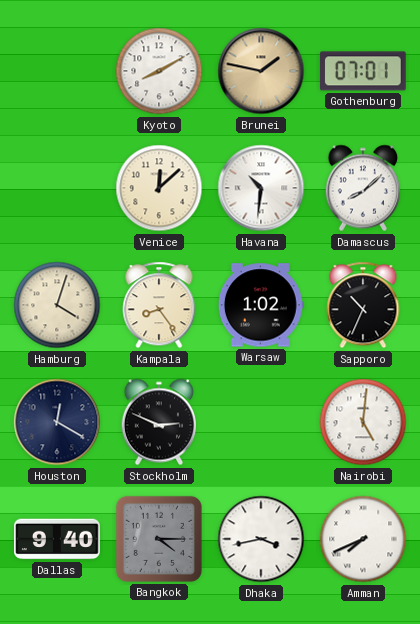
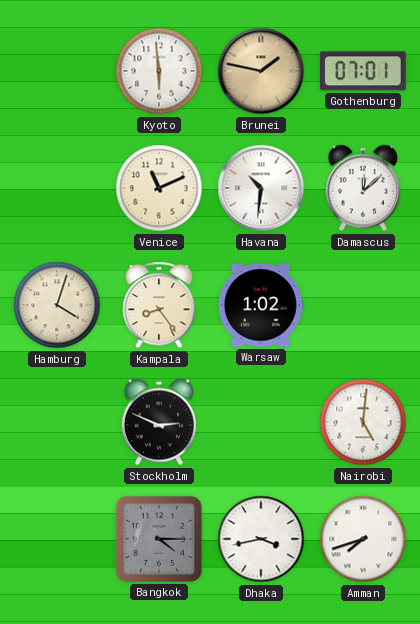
Kyoto: 8:10 -> 5:59 (159, 71)
Venice: 12:08 -> 11:11 (159, 188)
Damascus: 8:08 -> 12:08 (362, 188)
Sapporo: 10:34 -> none (363, 305)
Houston: 12:20 -> none (57, 422)
Dallas: 9:40 -> none (58, 539)
Amman: 7:41 -> 7:42 (363, 539)
